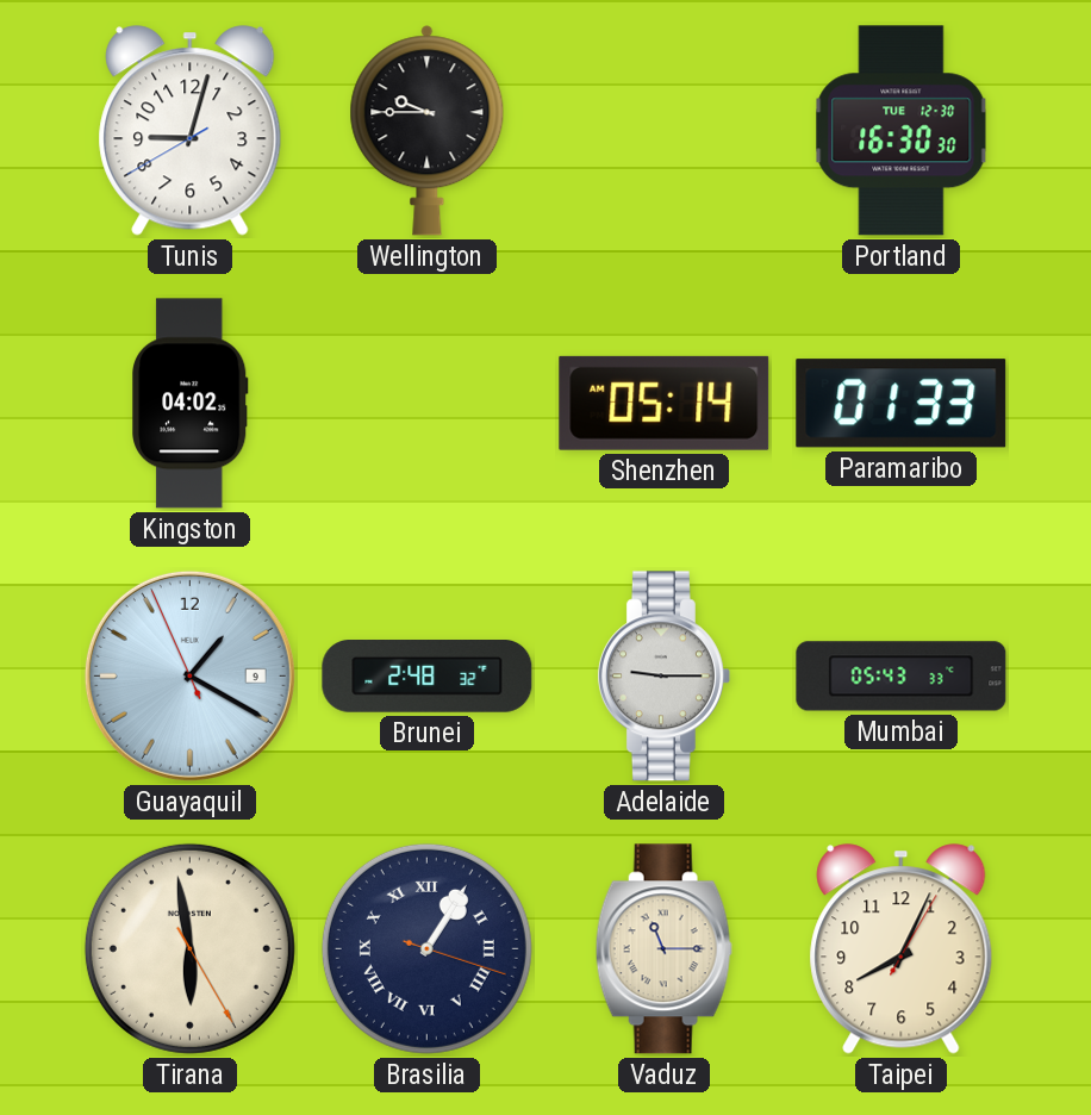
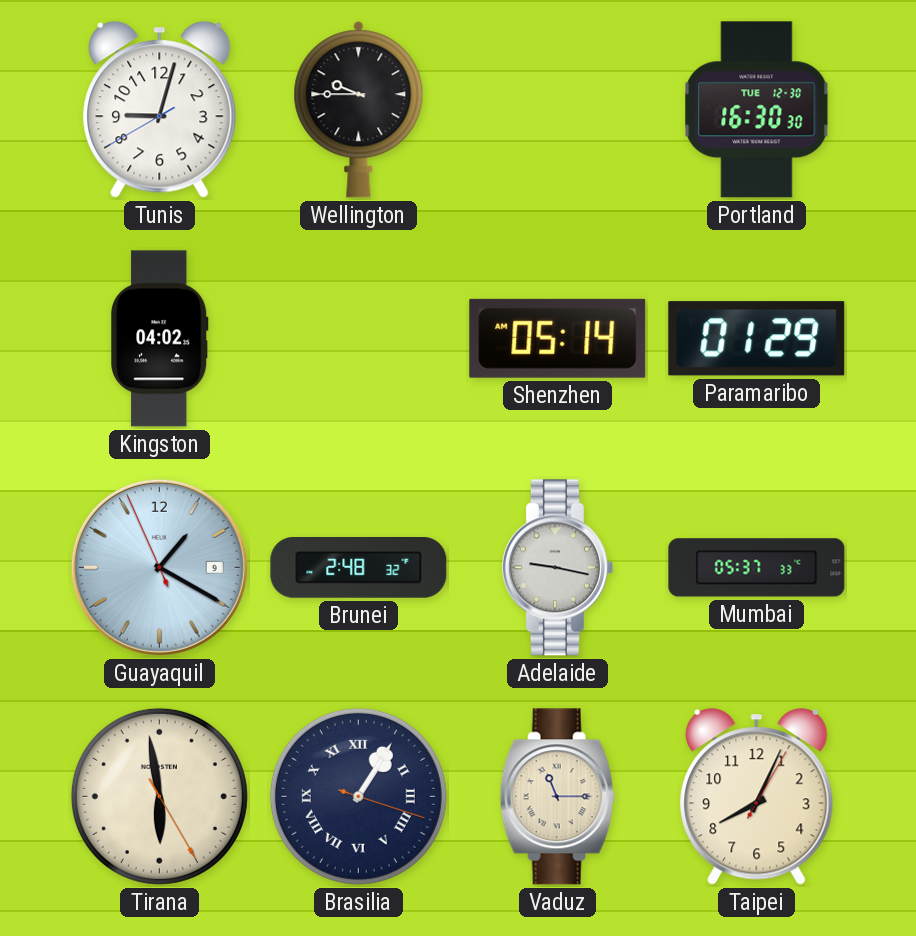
Paramaribo: 01:33 -> 01:29 (757, 339)
Adelaide: 9:15 -> 9:17 (557, 568)
Mumbai: 05:43 -> 05:37 (757, 568)
